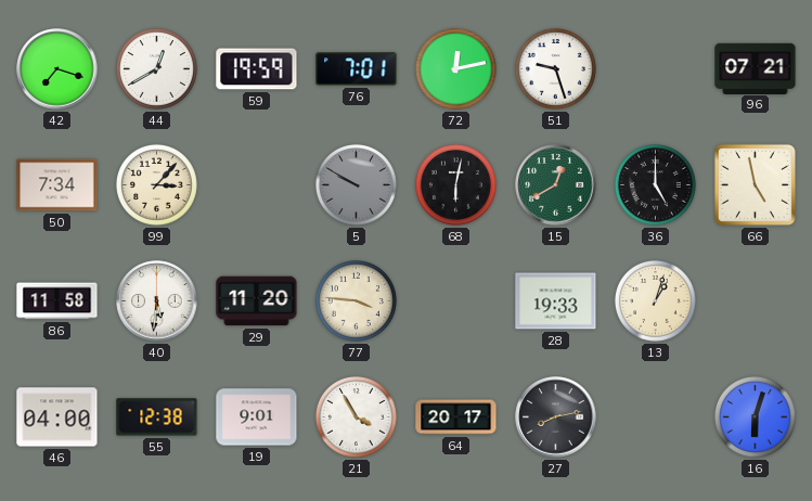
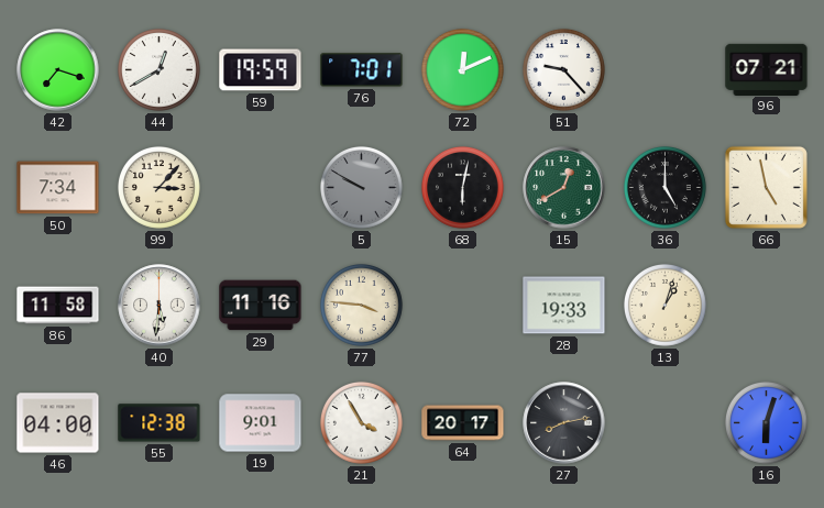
72: 12:13 -> 12:11 (462, 69)
51: 9:27 -> 9:23 (563, 69)
29: 11:20 -> 11:16 (261, 306)
